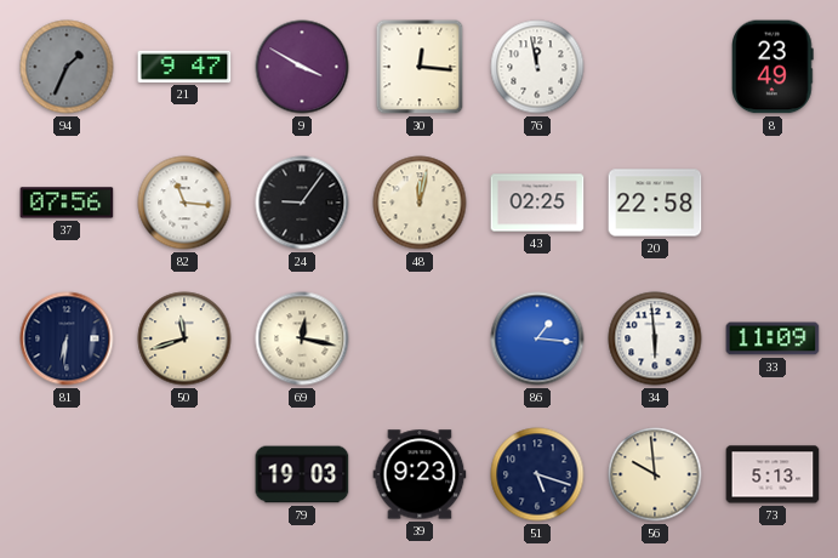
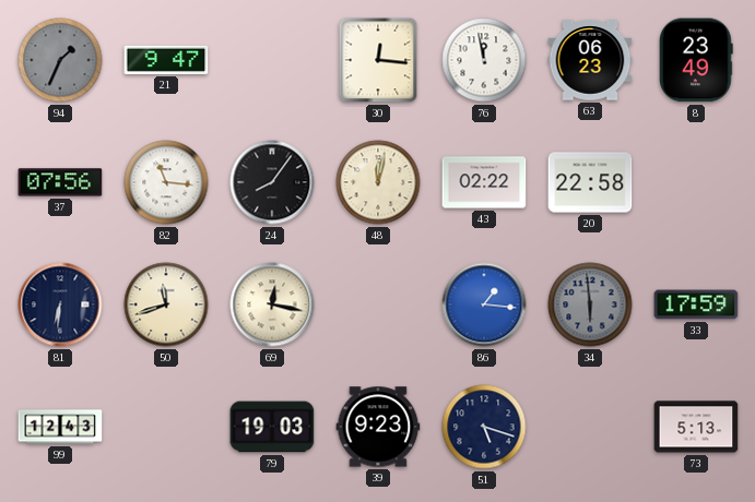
9: 3:50 -> none (302, 67)
63: none -> 06:23 (590, 60)
24: 9:06 -> 8:06 (272, 182)
43: 02:25 -> 02:22 (484, 182)
34 dial: white -> grey (590, 304)
33: 11:09 -> 17:59 (696, 304)
99: none -> 12:43 (60, 427)
56: 9:59 -> none (655, 474)
